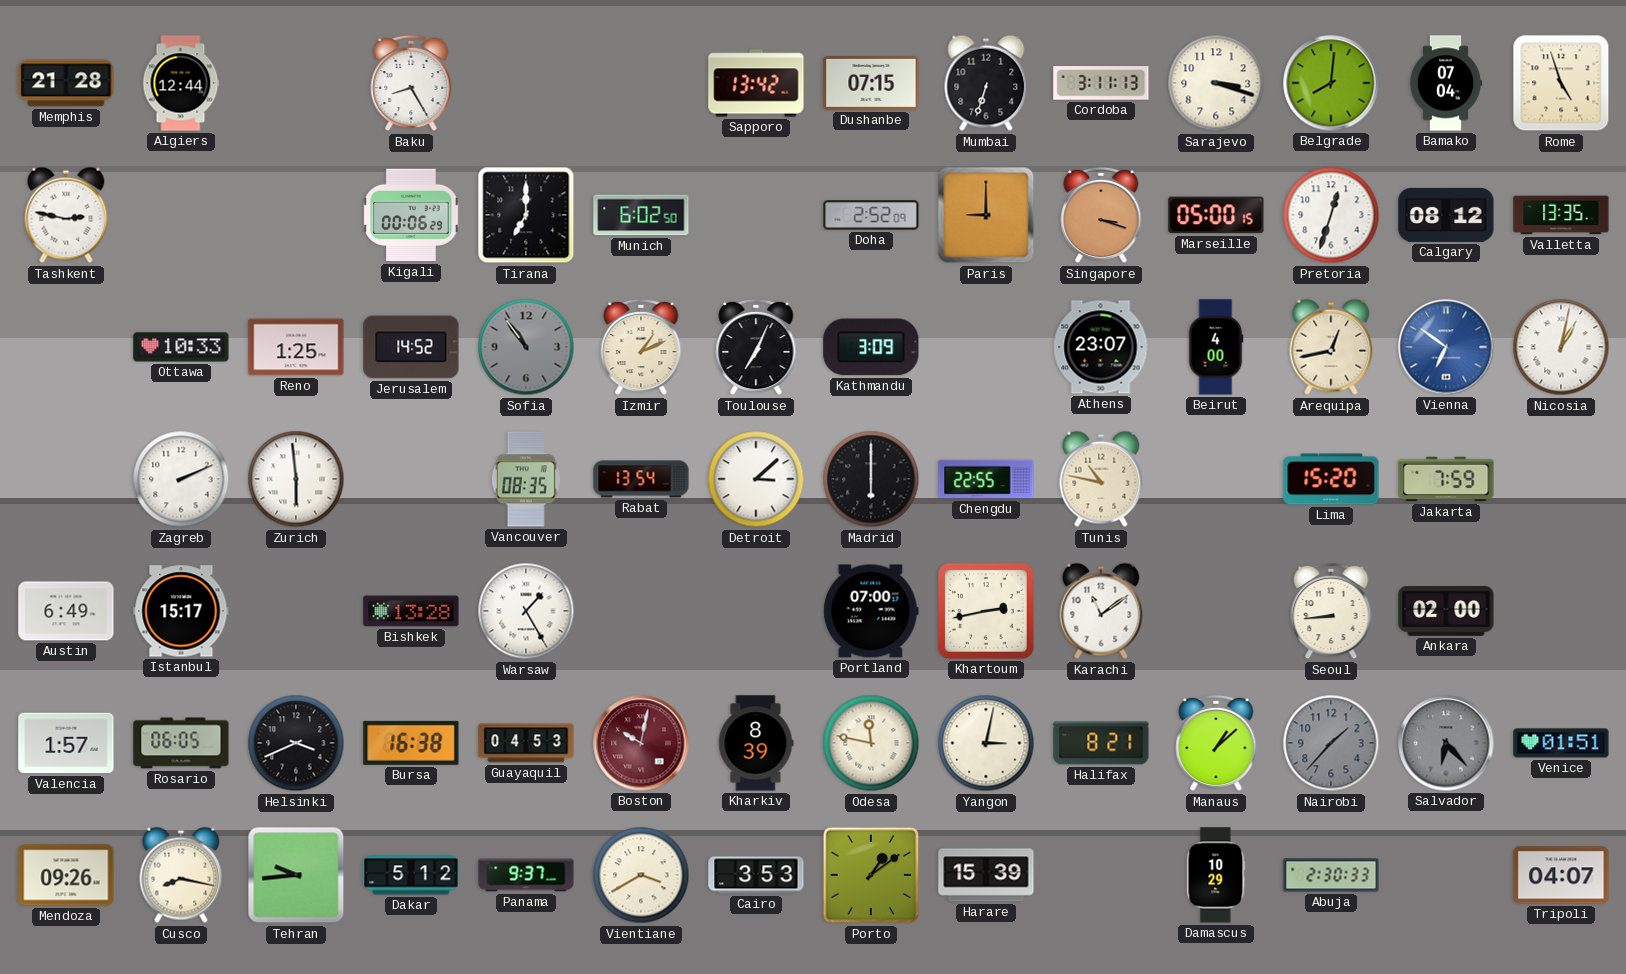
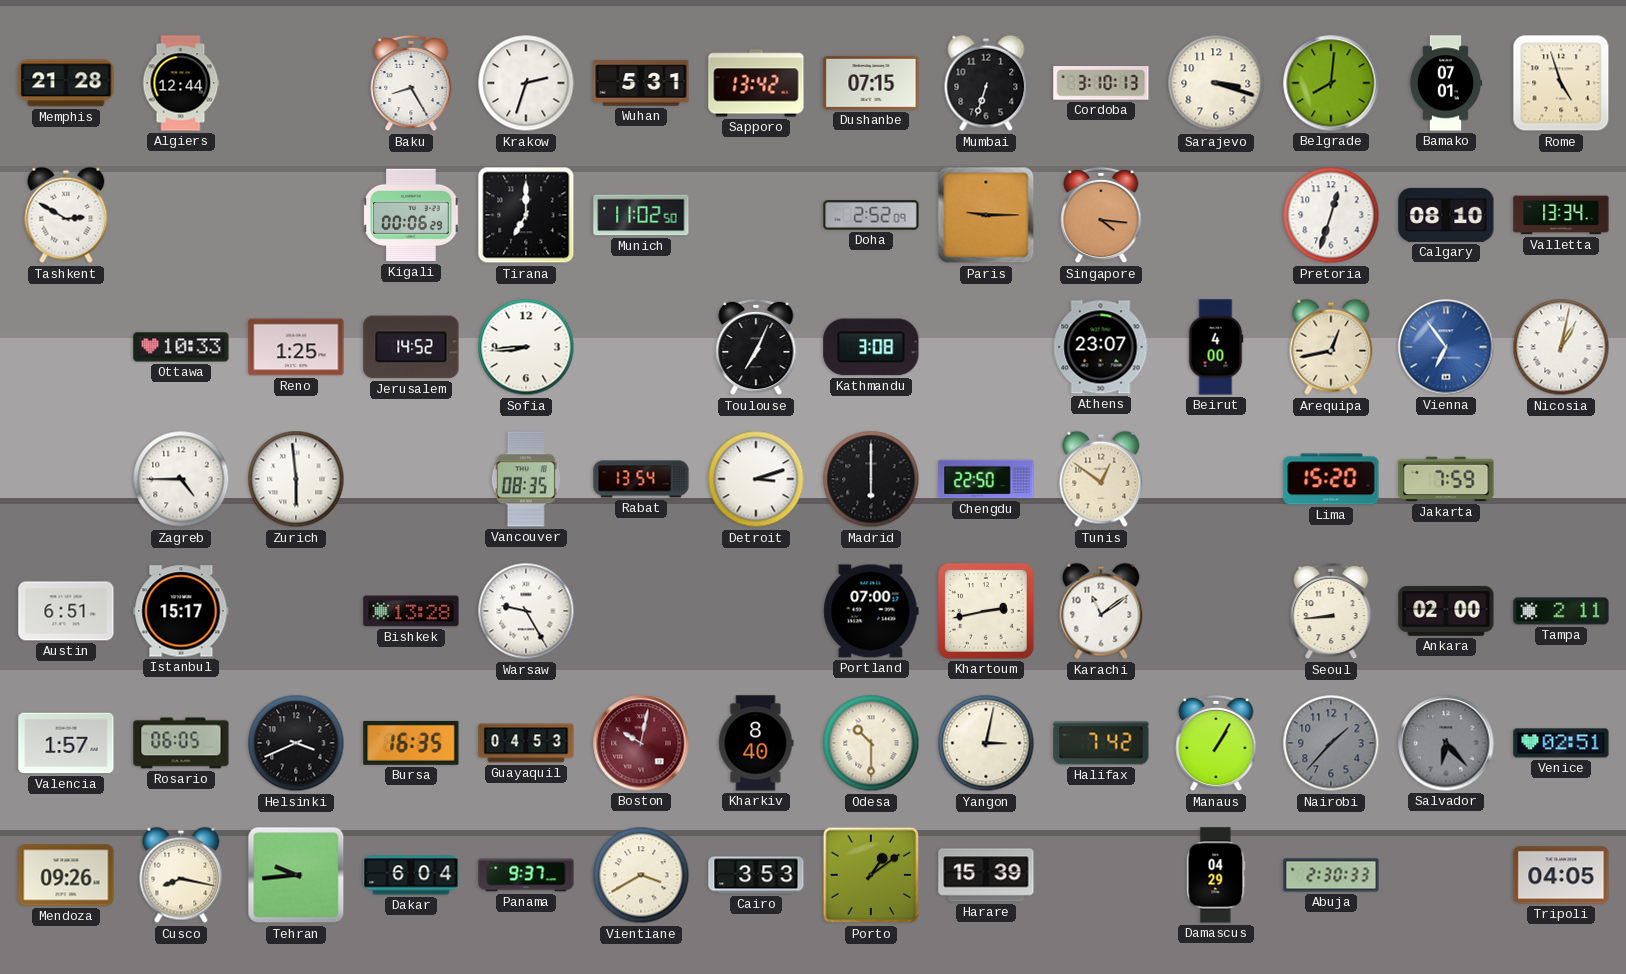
Krakow: none -> 2:33 (526, 83)
Wuhan: none -> 5:31 (641, 83)
Cordoba: 3:11 -> 3:10 (1101, 83)
Bamako: 07:04 -> 07:01 (1446, 83)
Tashkent: 2:47 -> 2:50 (66, 215)
Munich: 6:02 -> 11:02 (641, 215)
Paris: 9:00 -> 9:15 (986, 215)
Singapore: 3:18 -> 4:16 (1101, 215)
Marseille: 05:00 -> none (1216, 215)
Calgary: 08:12 -> 08:10 (1446, 215)
Valletta: 13:35 -> 13:34 (1561, 215)
Sofia: 10:54 -> 8:44 (526, 347)
Sofia dial: grey -> white (526, 347)
Izmir: 1:11 -> none (641, 347)
Kathmandu: 3:09 -> 3:08 (871, 347)
Vienna: 6:51 -> 6:54 (1446, 347)
Zagreb: 2:11 -> 4:45 (181, 479)
Detroit: 3:08 -> 3:12 (756, 479)
Chengdu: 22:55 -> 22:50 (986, 479)
Tunis: 10:47 -> 12:51 (1101, 479)
Austin: 6:49 -> 6:51 (66, 611)
Warsaw: 1:25 -> 9:25 (526, 611)
Tampa: none -> 2:11 (1561, 611)
Bursa: 16:38 -> 16:35 (411, 743)
Kharkiv: 8:39 -> 8:40 (756, 743)
Odesa: 11:47 -> 10:30 (871, 743)
Halifax: 8:21 -> 7:42 (1101, 743)
Manaus: 1:08 -> 1:05 (1216, 743)
Venice: 01:51 -> 02:51 (1561, 743)
Dakar: 5:12 -> 6:04 (411, 875)
Damascus: 10:29 -> 04:29 (1216, 875)
Tripoli: 04:07 -> 04:05 (1561, 875)
